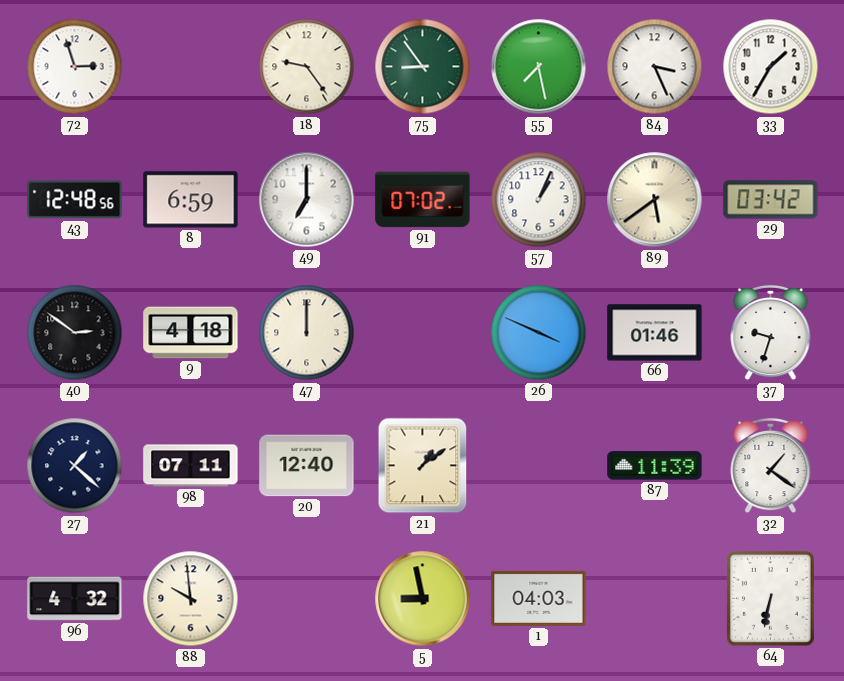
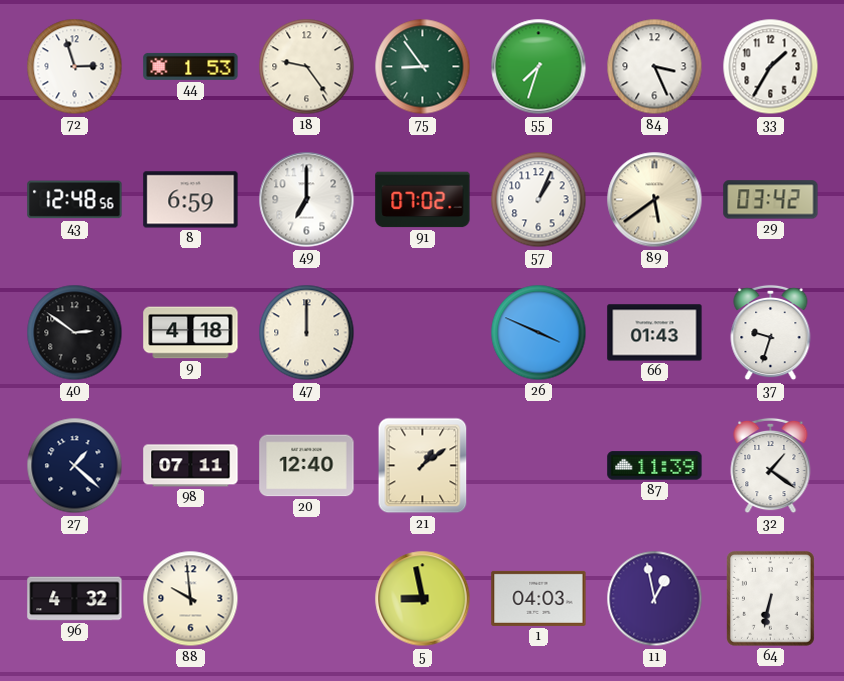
44: none -> 1:53 (191, 66)
55: 7:28 -> 7:33 (539, 67)
66: 01:46 -> 01:43 (655, 333)
11: none -> 12:58 (655, 599)
